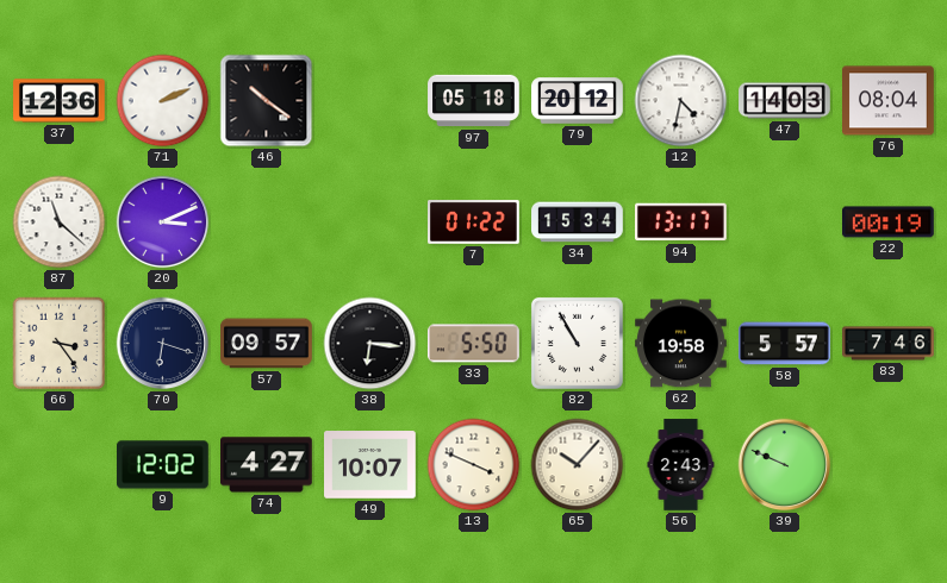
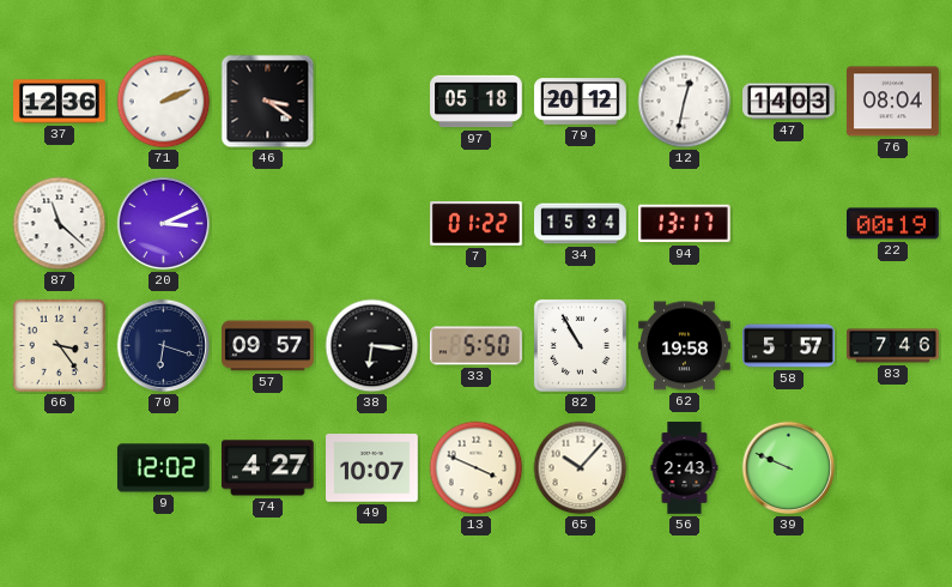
46: 10:21 -> 3:21 (268, 102)
12: 4:32 -> 12:32 (685, 102)
